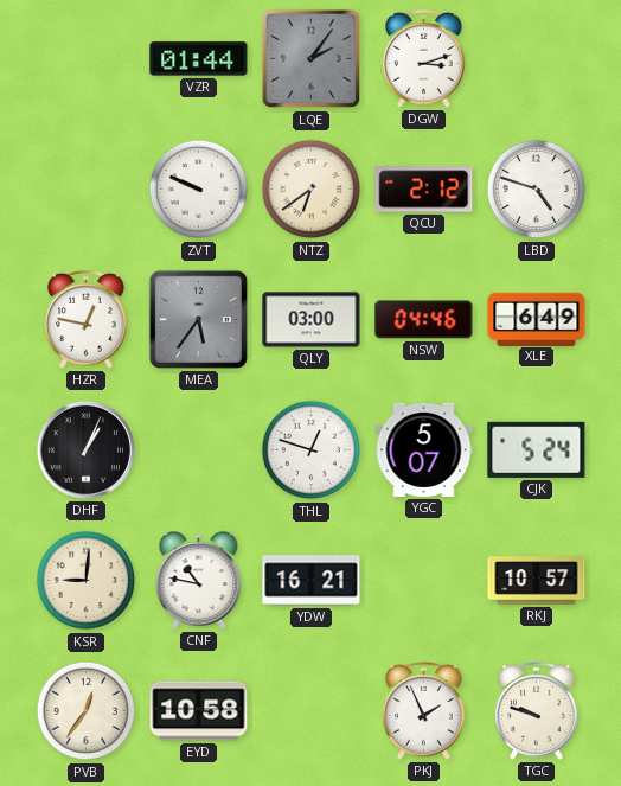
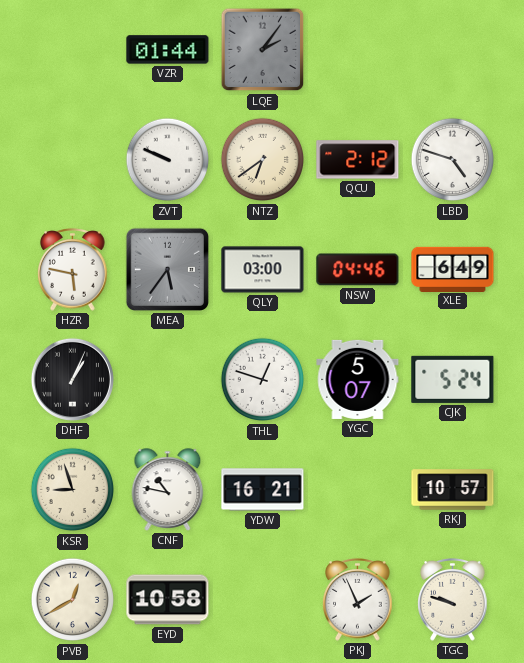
DGW: 3:12 -> none (424, 59)
HZR: 12:47 -> 5:47 (73, 270)
KSR: 9:01 -> 8:57 (73, 490)
PVB: 12:36 -> 12:40 (73, 600)
